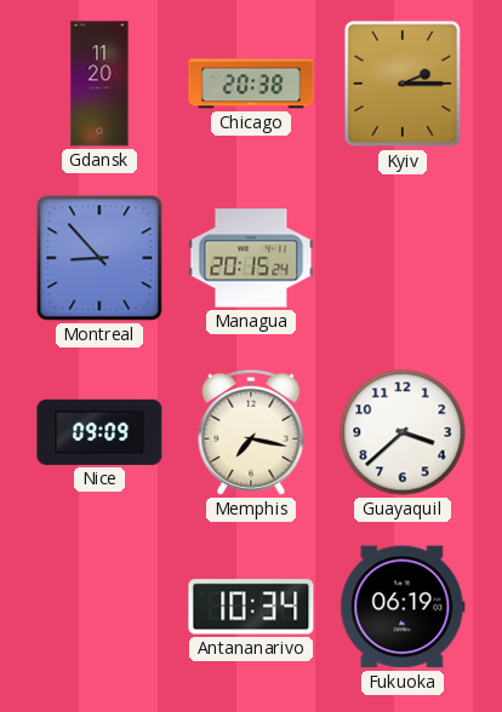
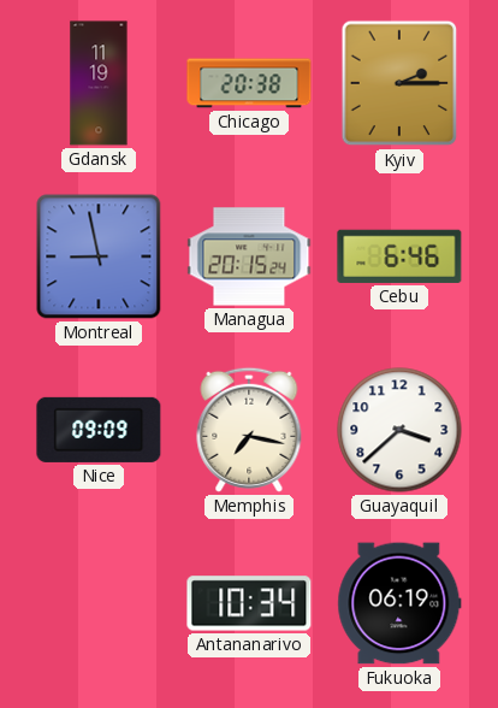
Gdansk: 11:20 -> 11:19 (99, 83)
Montreal: 8:53 -> 8:58 (99, 256)
Cebu: none -> 6:46 (399, 256)
